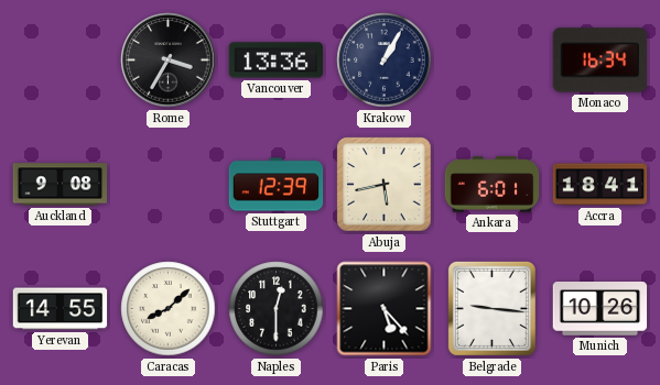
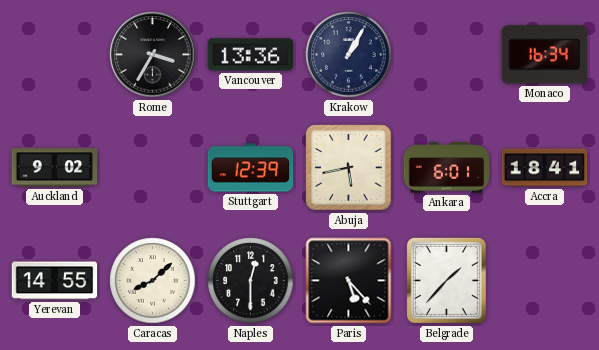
Auckland: 9:08 -> 9:02 (55, 168)
Belgrade: 9:16 -> 1:37 (446, 280)
Munich: 10:26 -> none (601, 309)
